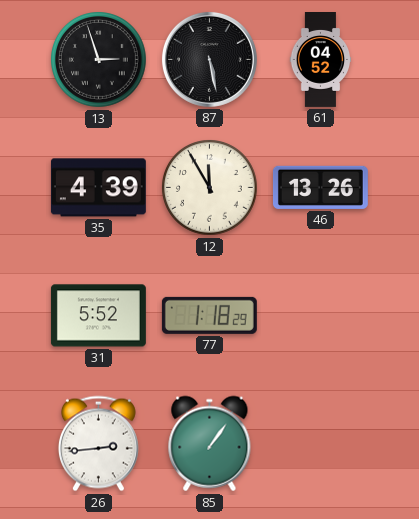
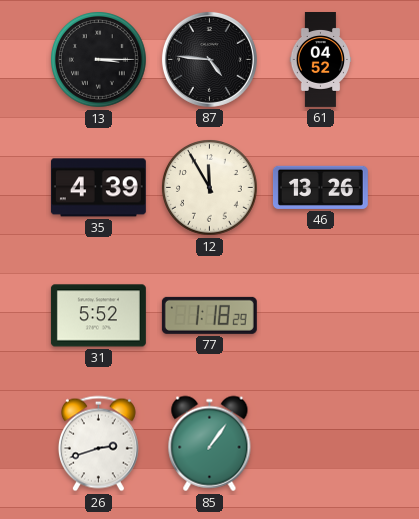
13: 2:57 -> 3:15 (99, 60)
87: 5:28 -> 4:46 (209, 59)
26: 2:44 -> 2:42 (98, 444)
